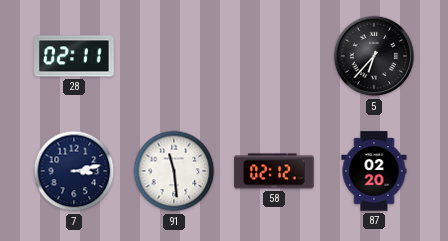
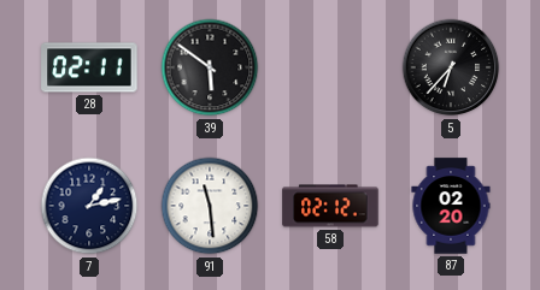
39: none -> 5:51 (210, 67)
7: 3:13 -> 1:13 (89, 206)
